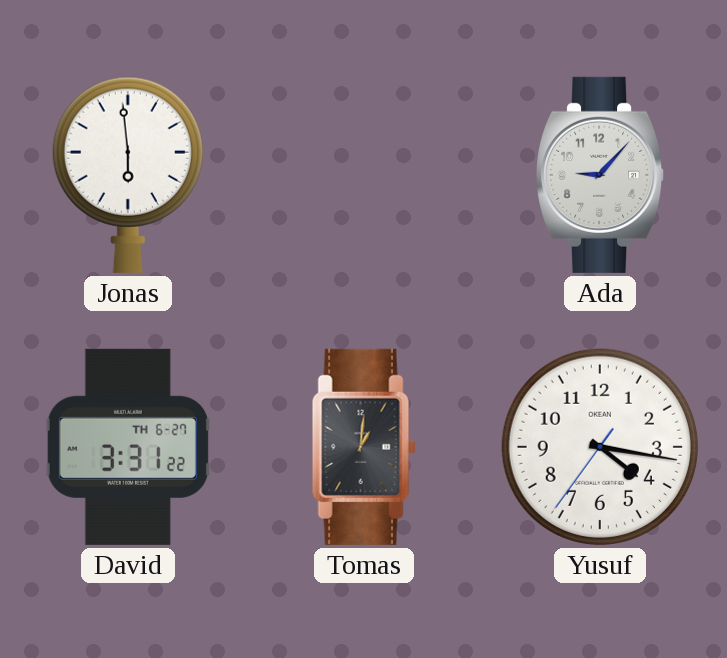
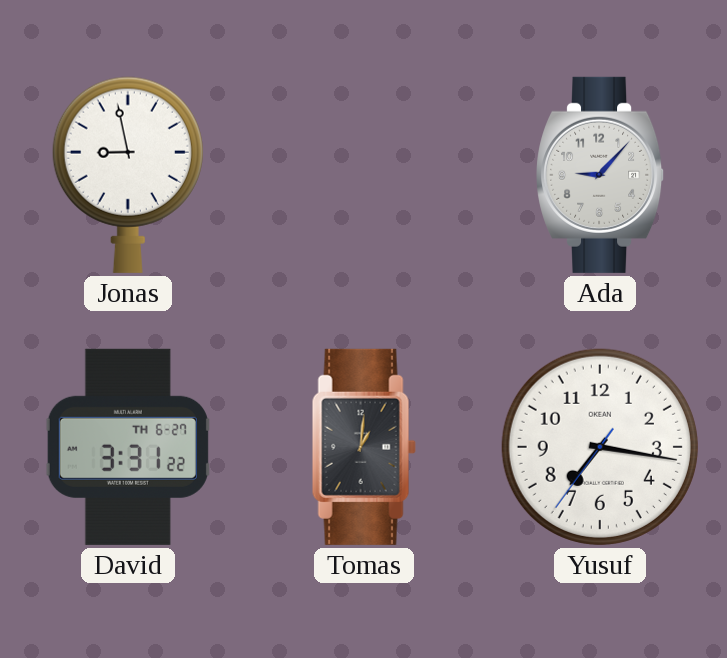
Jonas: 5:59 -> 8:58 (128, 175)
Yusuf: 4:16 -> 7:16 (600, 447)
